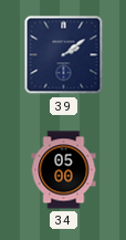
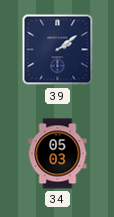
34: 05:00 -> 05:03 (58, 154)
